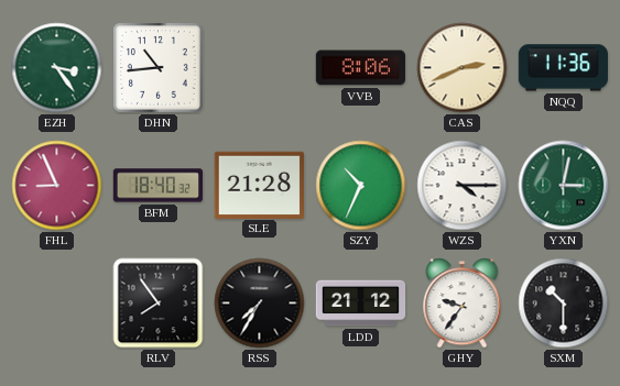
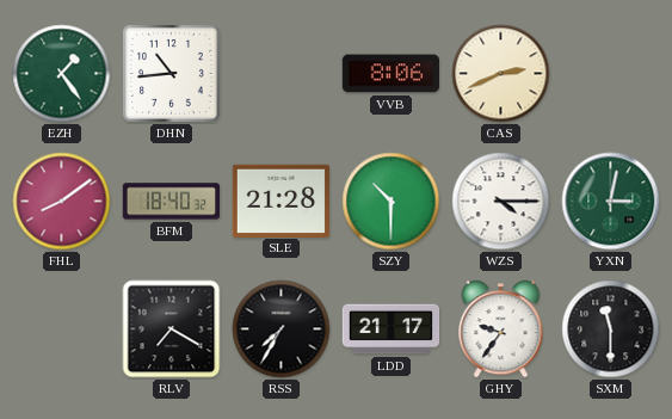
EZH: 3:24 -> 1:24 (62, 74)
NQQ: 11:36 -> none (563, 68)
FHL: 8:56 -> 8:09 (62, 202)
SZY: 10:34 -> 10:30 (392, 202)
RLV: 7:54 -> 7:20 (172, 329)
LDD: 21:12 -> 21:17 (392, 329)
SXM: 10:30 -> 11:30 (611, 329)
